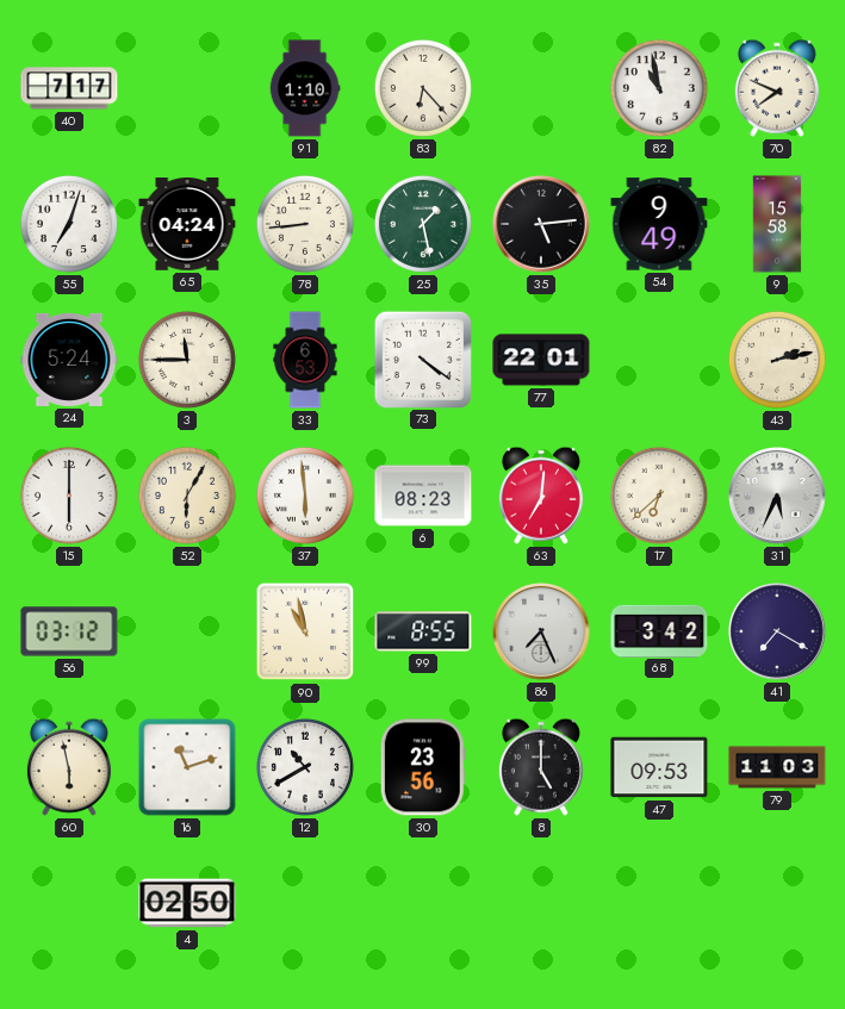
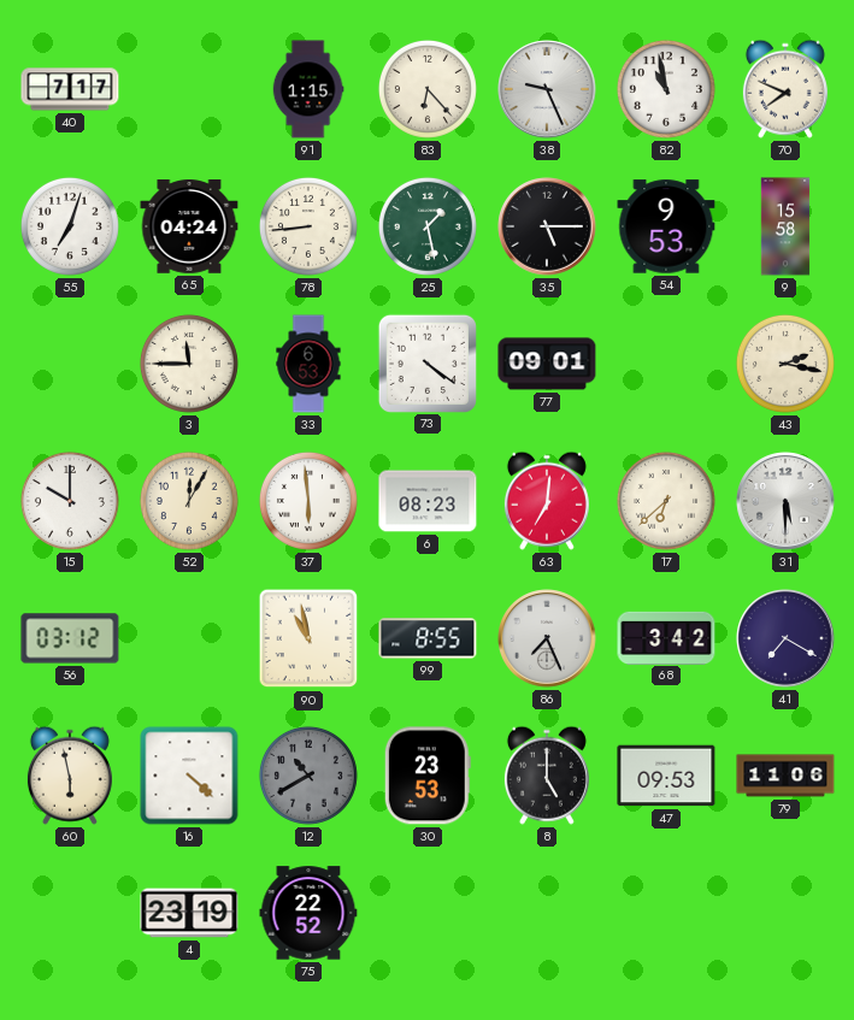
91: 1:10 -> 1:15 (308, 89)
38: none -> 9:26 (547, 89)
35: 5:14 -> 5:15 (547, 226)
54: 9:49 -> 9:53 (666, 226)
24: 5:24 -> none (69, 360)
77: 22:01 -> 09:01 (547, 364)
43: 2:13 -> 2:17 (785, 364)
15: 6:00 -> 10:00 (70, 501)
52: 6:05 -> 12:05 (189, 501)
31: 5:34 -> 5:30 (785, 501)
16: 11:12 -> 4:22 (189, 776)
12 dial: white -> grey (308, 776)
30: 23:56 -> 23:53 (428, 776)
79: 11:03 -> 11:06 (785, 776)
4: 02:50 -> 23:19 (189, 913)
75: none -> 22:52 (308, 913)
